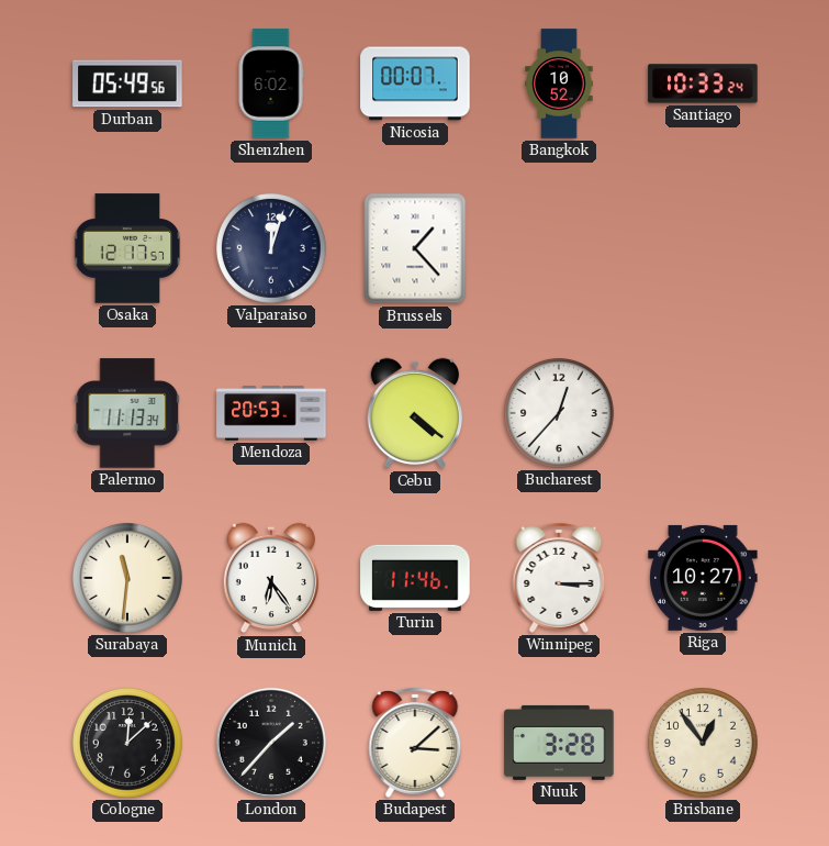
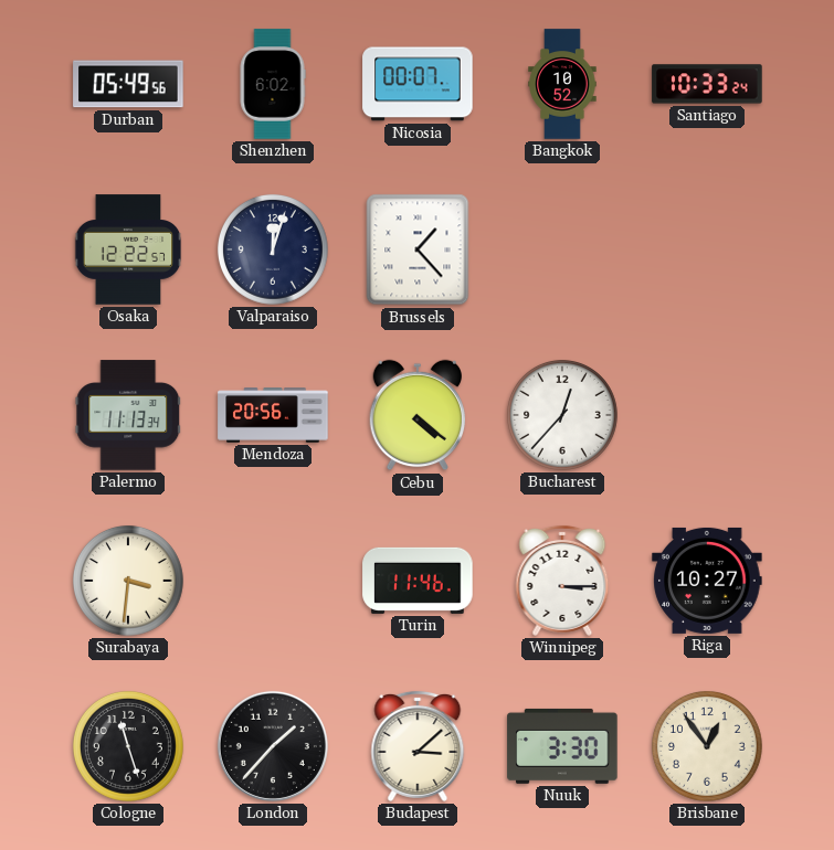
Osaka: 12:17 -> 12:22 (128, 249)
Mendoza: 20:53 -> 20:56 (273, 415)
Surabaya: 11:31 -> 3:31 (128, 581)
Munich: 6:24 -> none (271, 578)
Cologne: 12:08 -> 11:27 (128, 746)
Nuuk: 3:28 -> 3:30 (562, 746)
